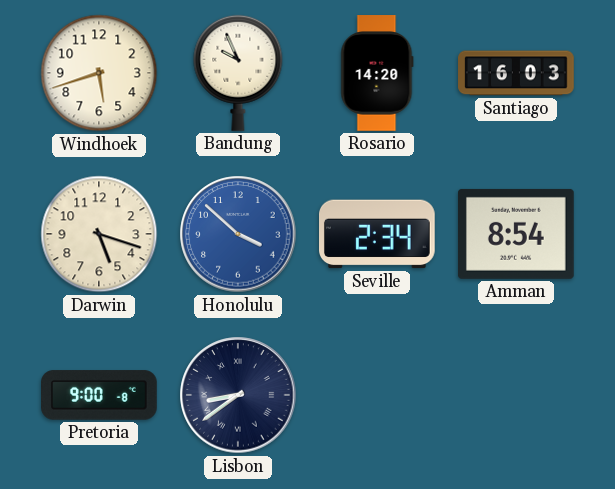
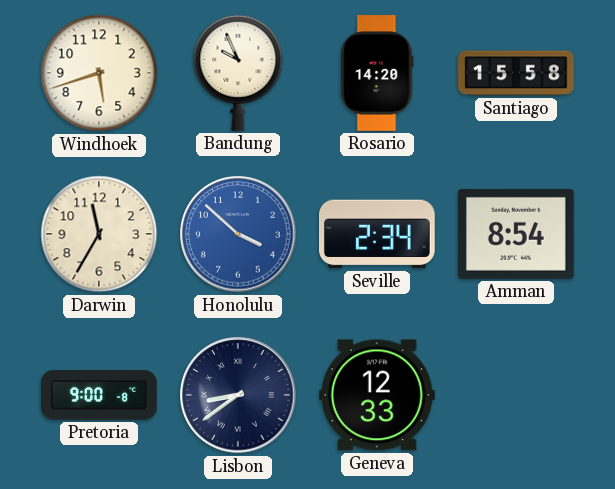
Santiago: 16:03 -> 15:58 (516, 73)
Darwin: 5:18 -> 11:35 (99, 234)
Geneva: none -> 12:33 (377, 395)
